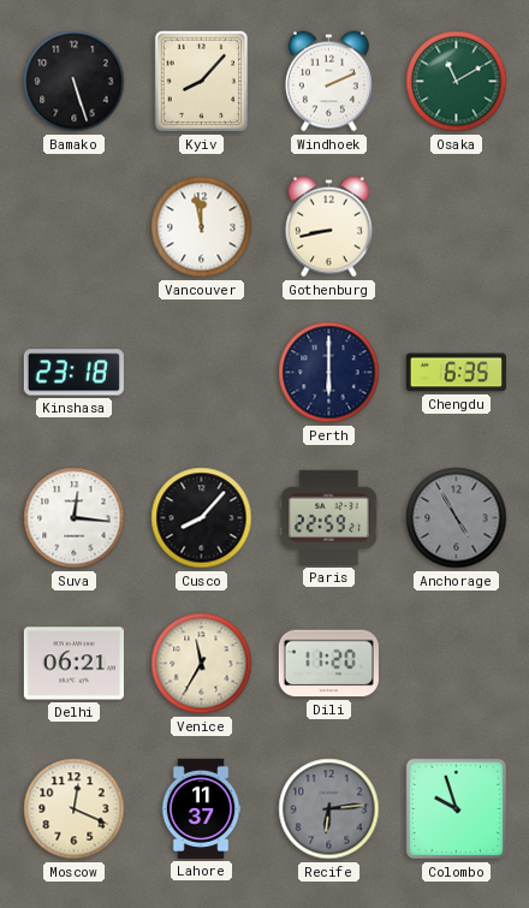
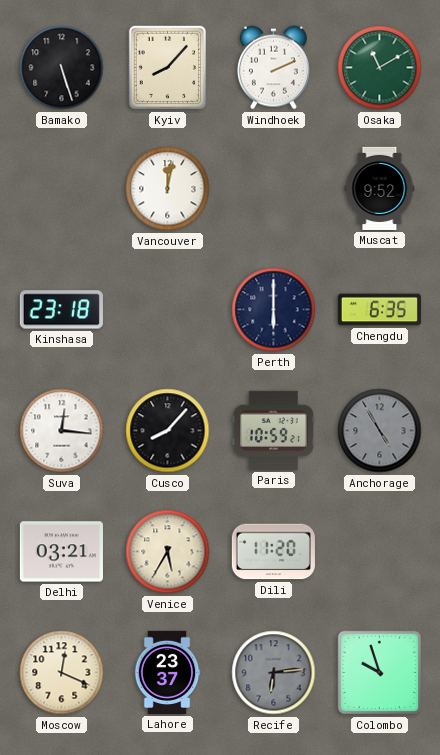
Vancouver: 11:58 -> 12:02 (168, 189)
Gothenburg: 8:43 -> none (328, 227)
Muscat: none -> 9:52 (380, 188)
Paris: 22:59 -> 10:59 (273, 430)
Delhi: 06:21 -> 03:21 (61, 552)
Venice: 11:35 -> 5:35 (168, 552)
Lahore: 11:37 -> 23:37 (167, 672)
